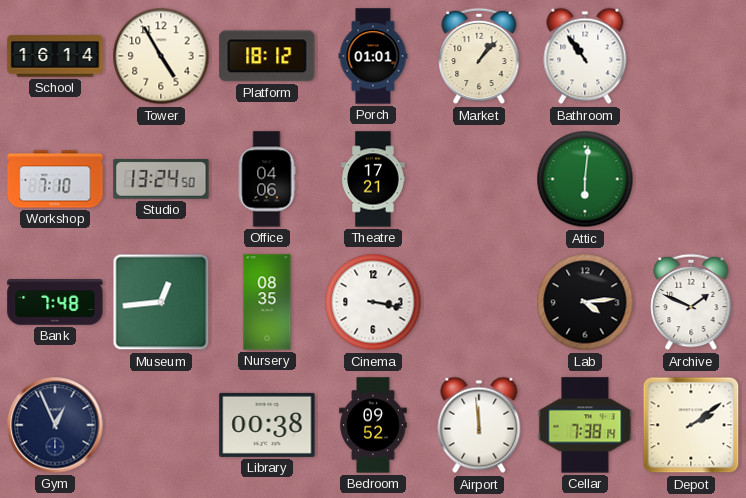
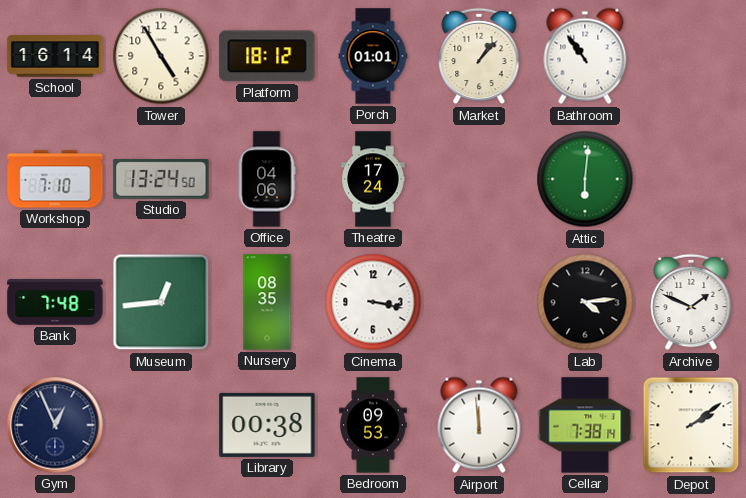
Theatre: 17:21 -> 17:24 (373, 179)
Bedroom: 09:52 -> 09:53 (373, 425)
